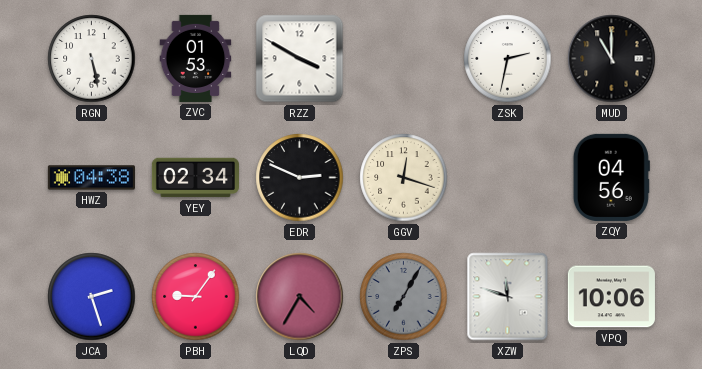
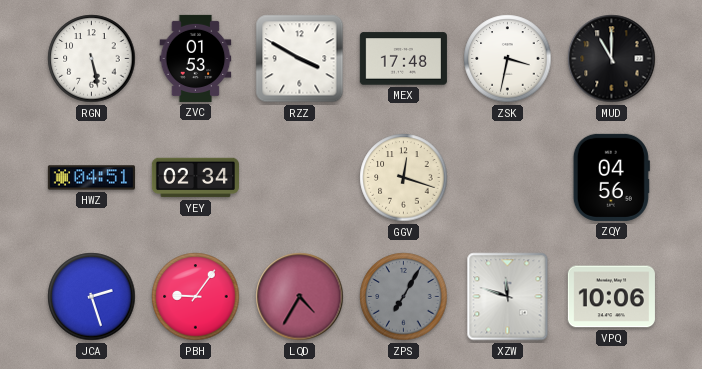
MEX: none -> 17:48 (403, 59)
ZSK: 2:32 -> 3:32 (508, 59)
HWZ: 04:38 -> 04:51 (91, 178)
EDR: 2:49 -> none (300, 178)
